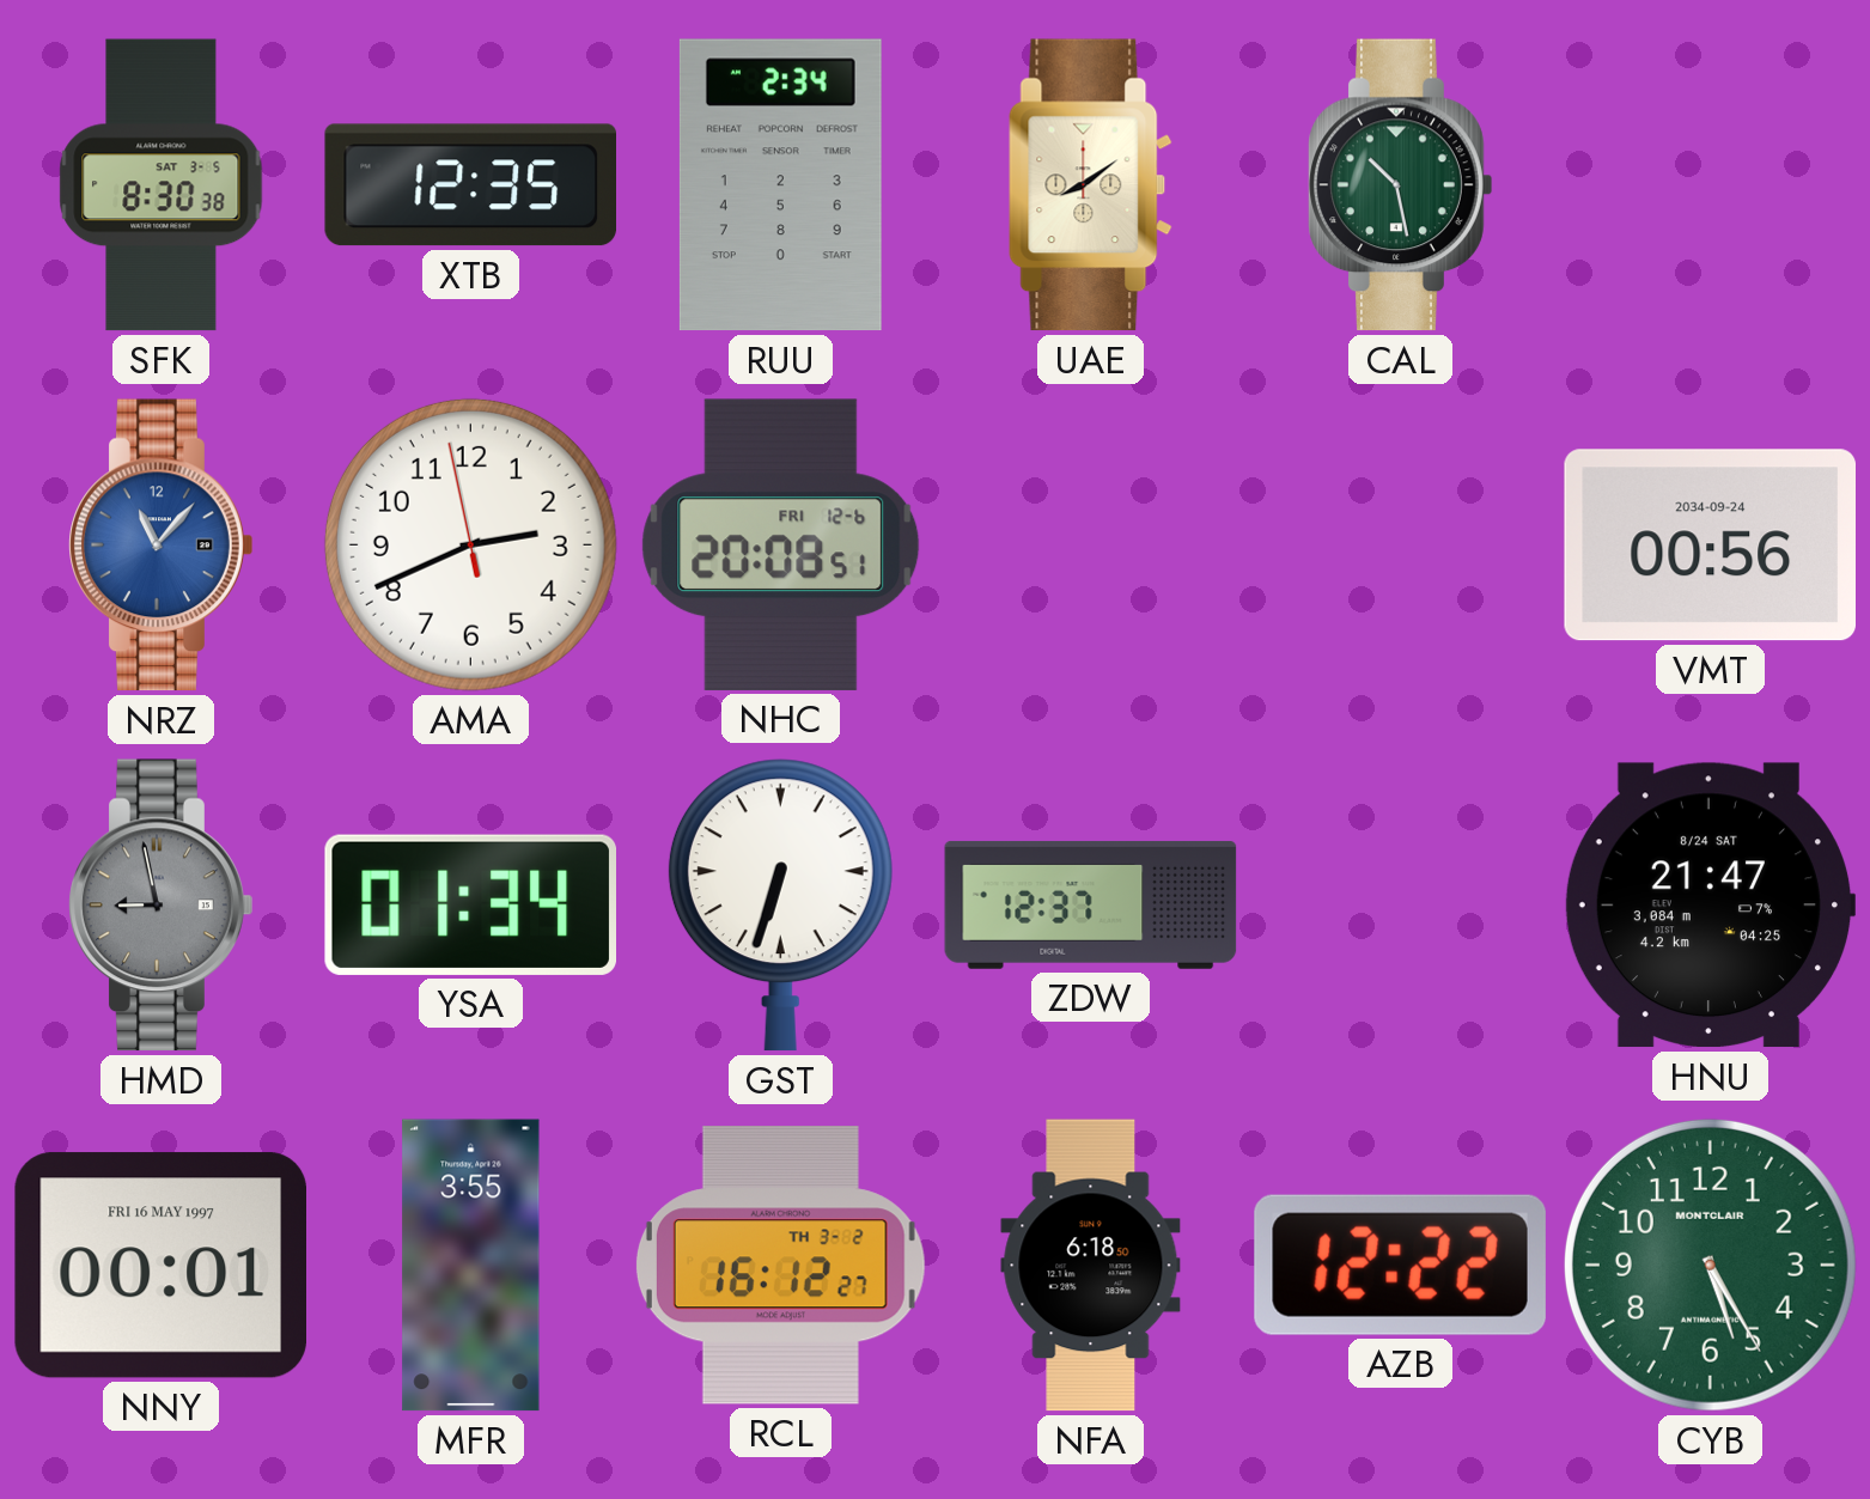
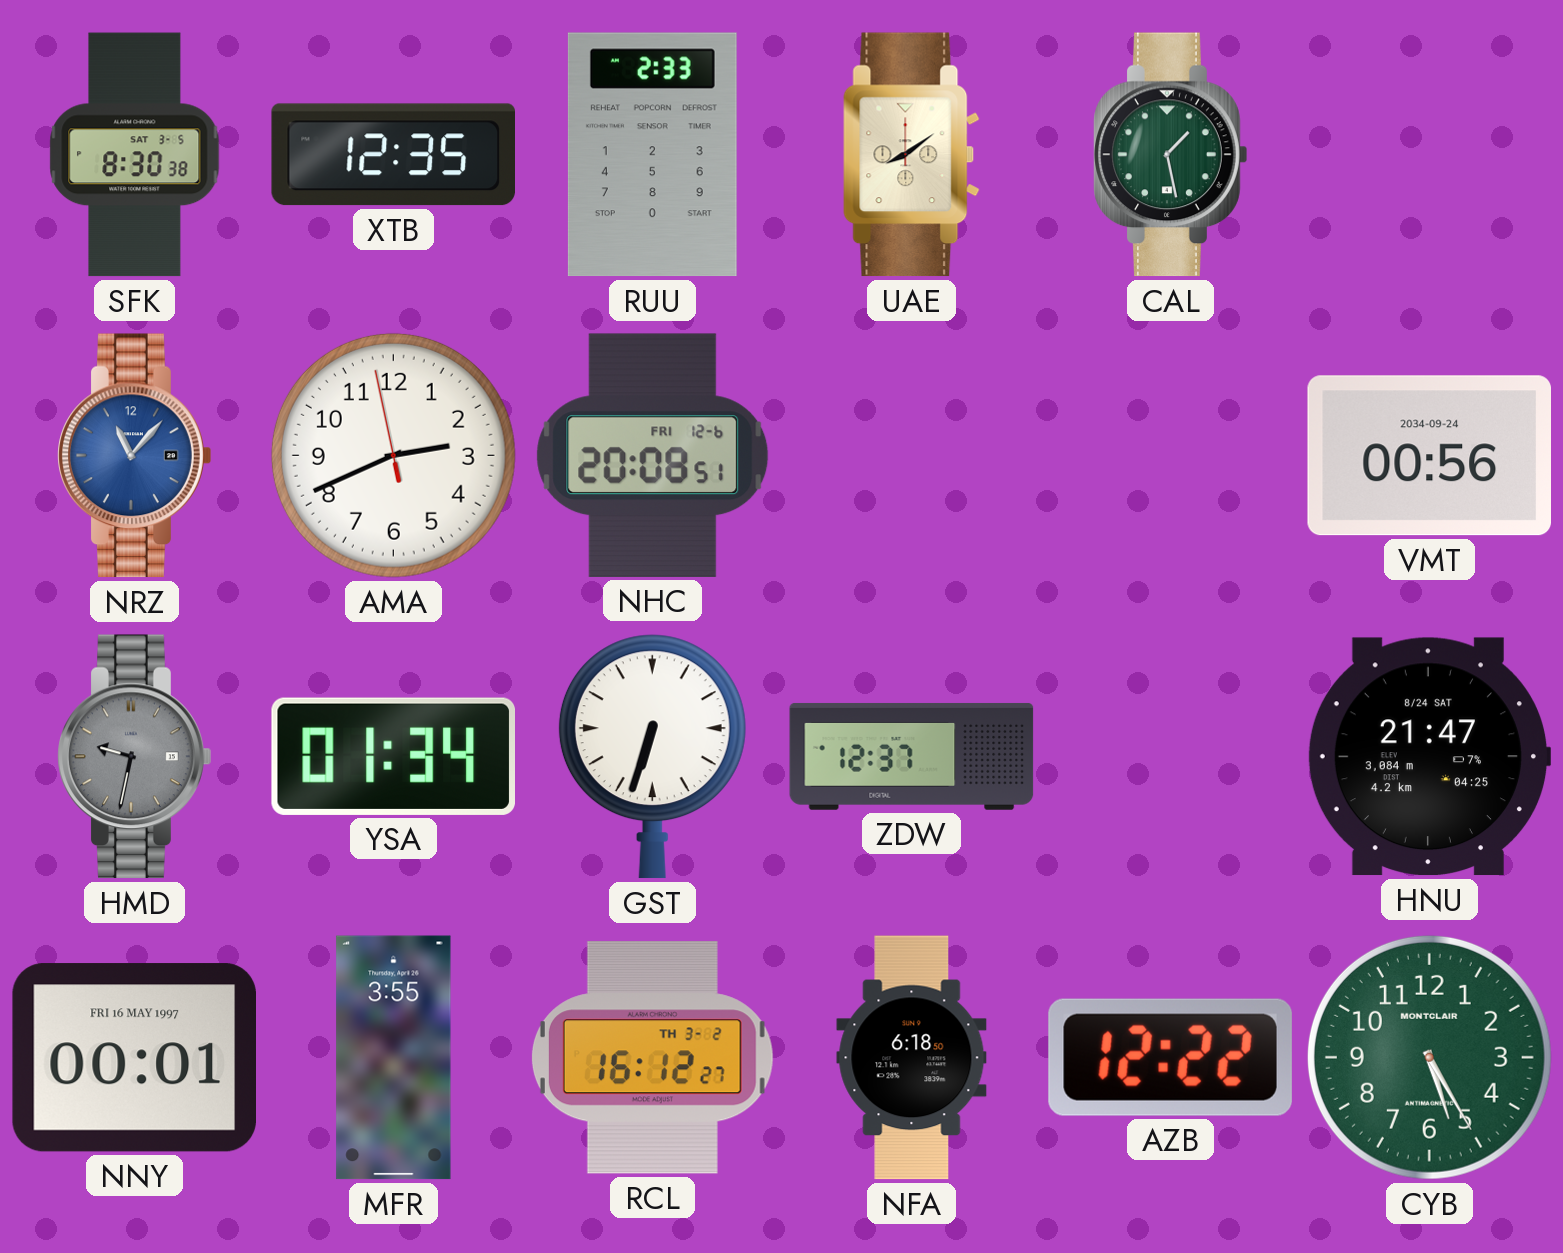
RUU: 2:34 -> 2:33 (652, 155)
CAL: 10:28 -> 1:28 (1171, 155)
HMD: 8:58 -> 9:32 (135, 757)
